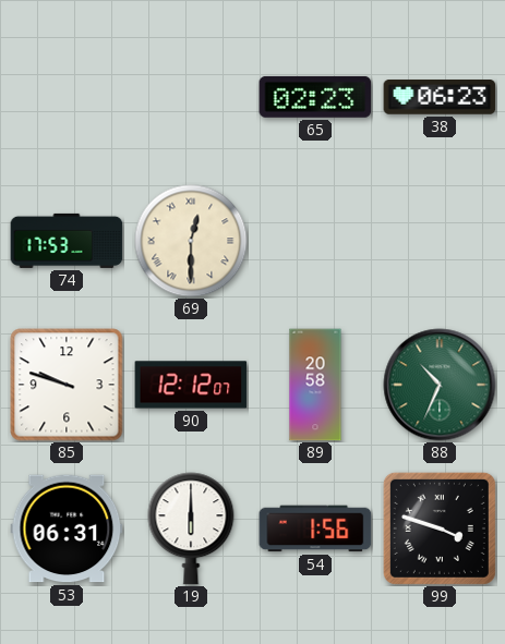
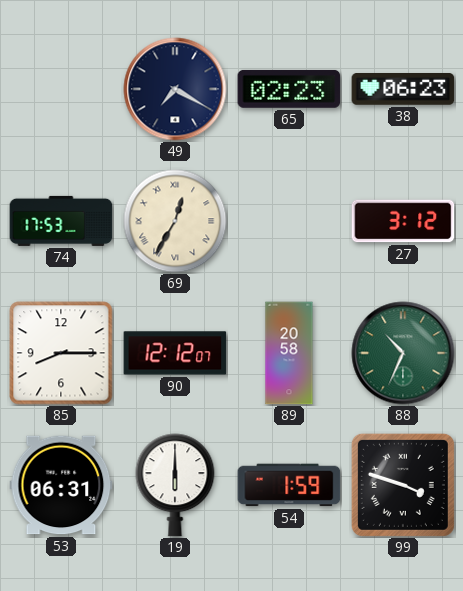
49: none -> 7:20 (175, 89)
69: 12:30 -> 12:35 (175, 221)
27: none -> 3:12 (403, 221)
85: 9:48 -> 8:15 (61, 353)
54: 1:56 -> 1:59 (289, 485)
